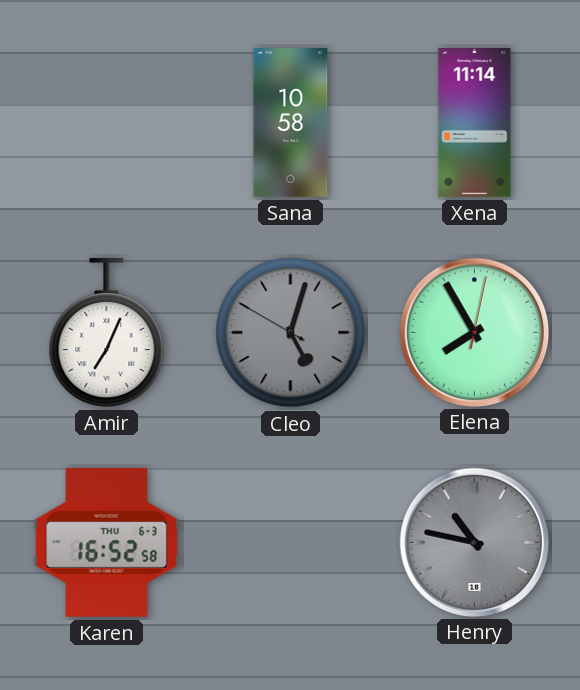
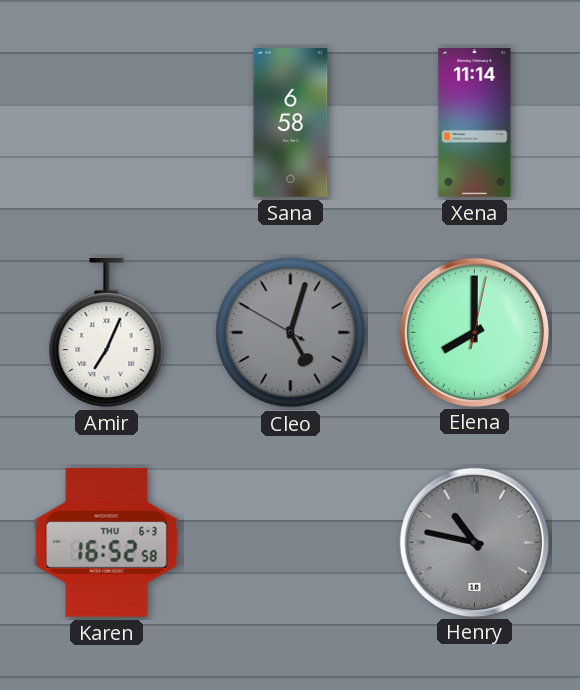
Sana: 10:58 -> 6:58 (291, 123)
Elena: 7:55 -> 8:00 (474, 332)
